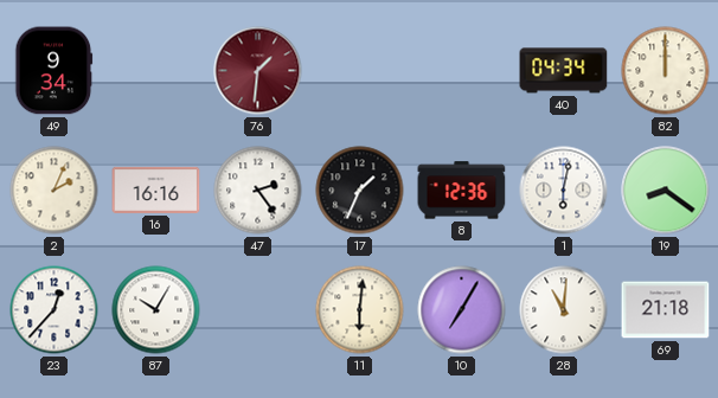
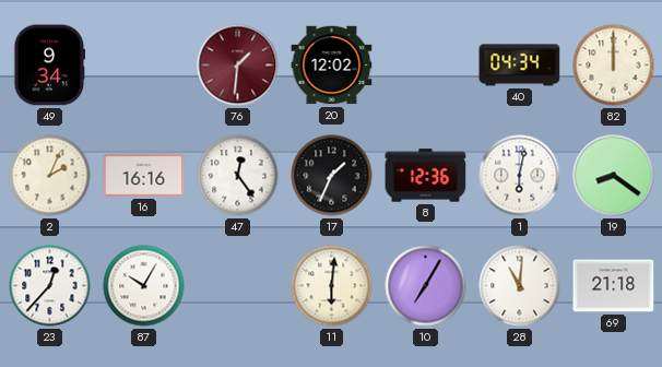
20: none -> 12:02 (332, 66)
47: 2:24 -> 12:24 (238, 176)
